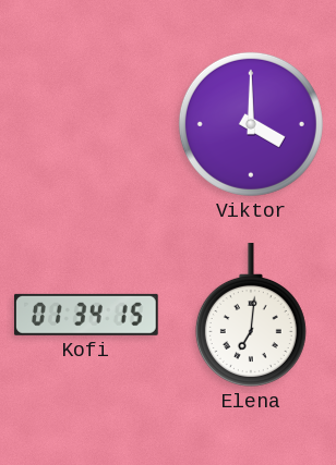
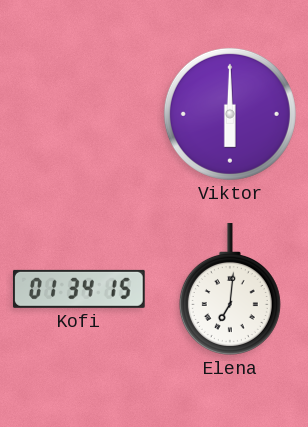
Viktor: 4:00 -> 6:00 (230, 114)
